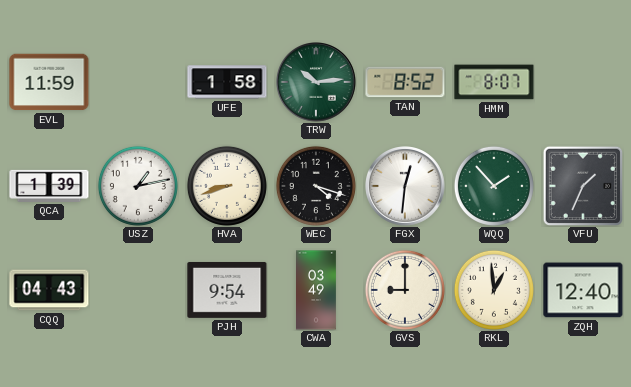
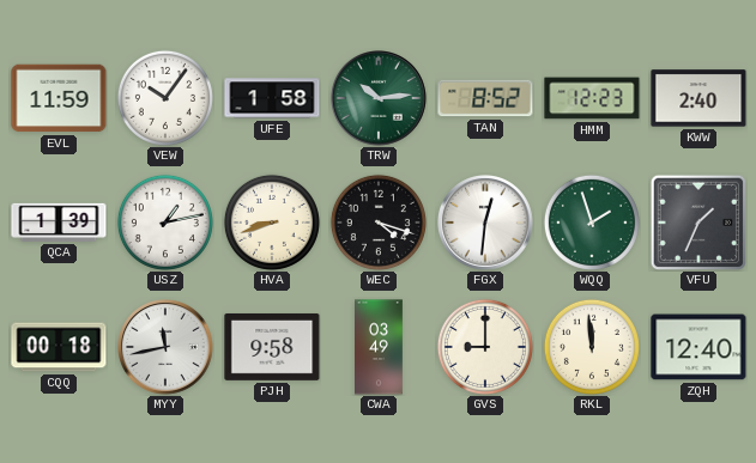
VEW: none -> 10:06 (165, 98)
HMM: 8:07 -> 12:23 (592, 98)
KWW: none -> 2:40 (698, 98)
WQQ: 1:53 -> 1:57 (592, 223)
CQQ: 04:43 -> 00:18 (59, 347)
MYY: none -> 11:43 (167, 348)
PJH: 9:54 -> 9:58 (272, 347)
RKL: 12:59 -> 11:59 (592, 347)
